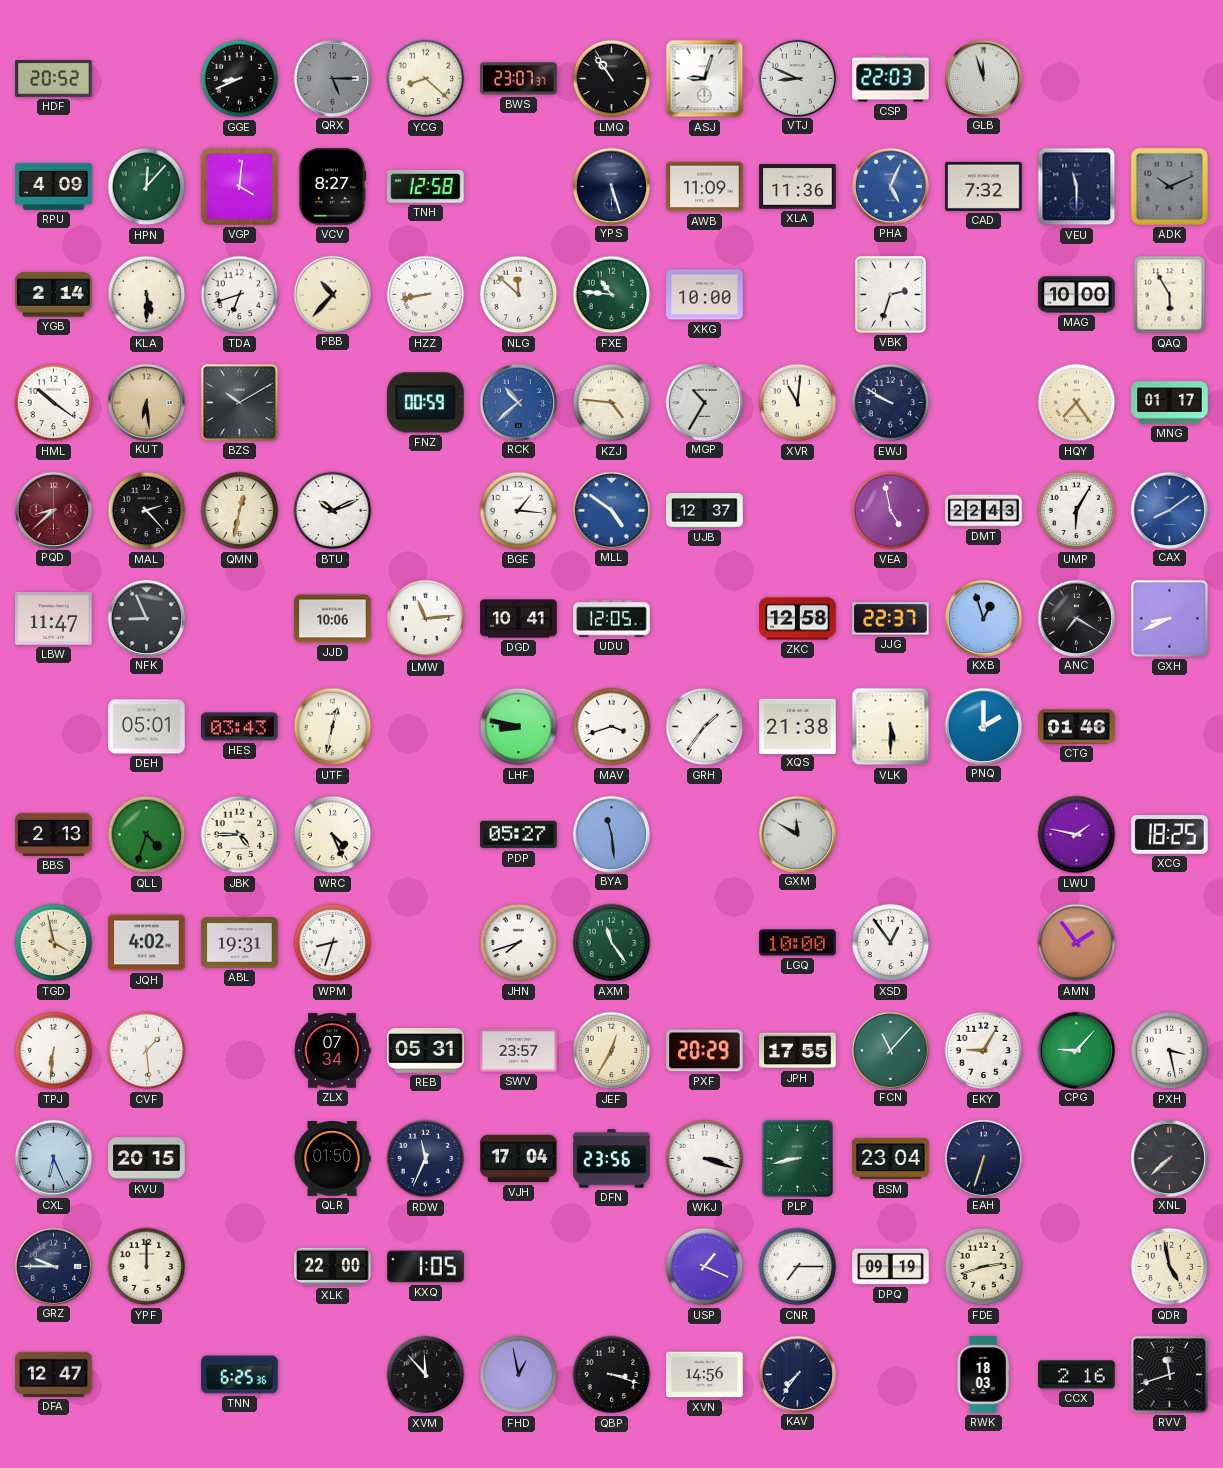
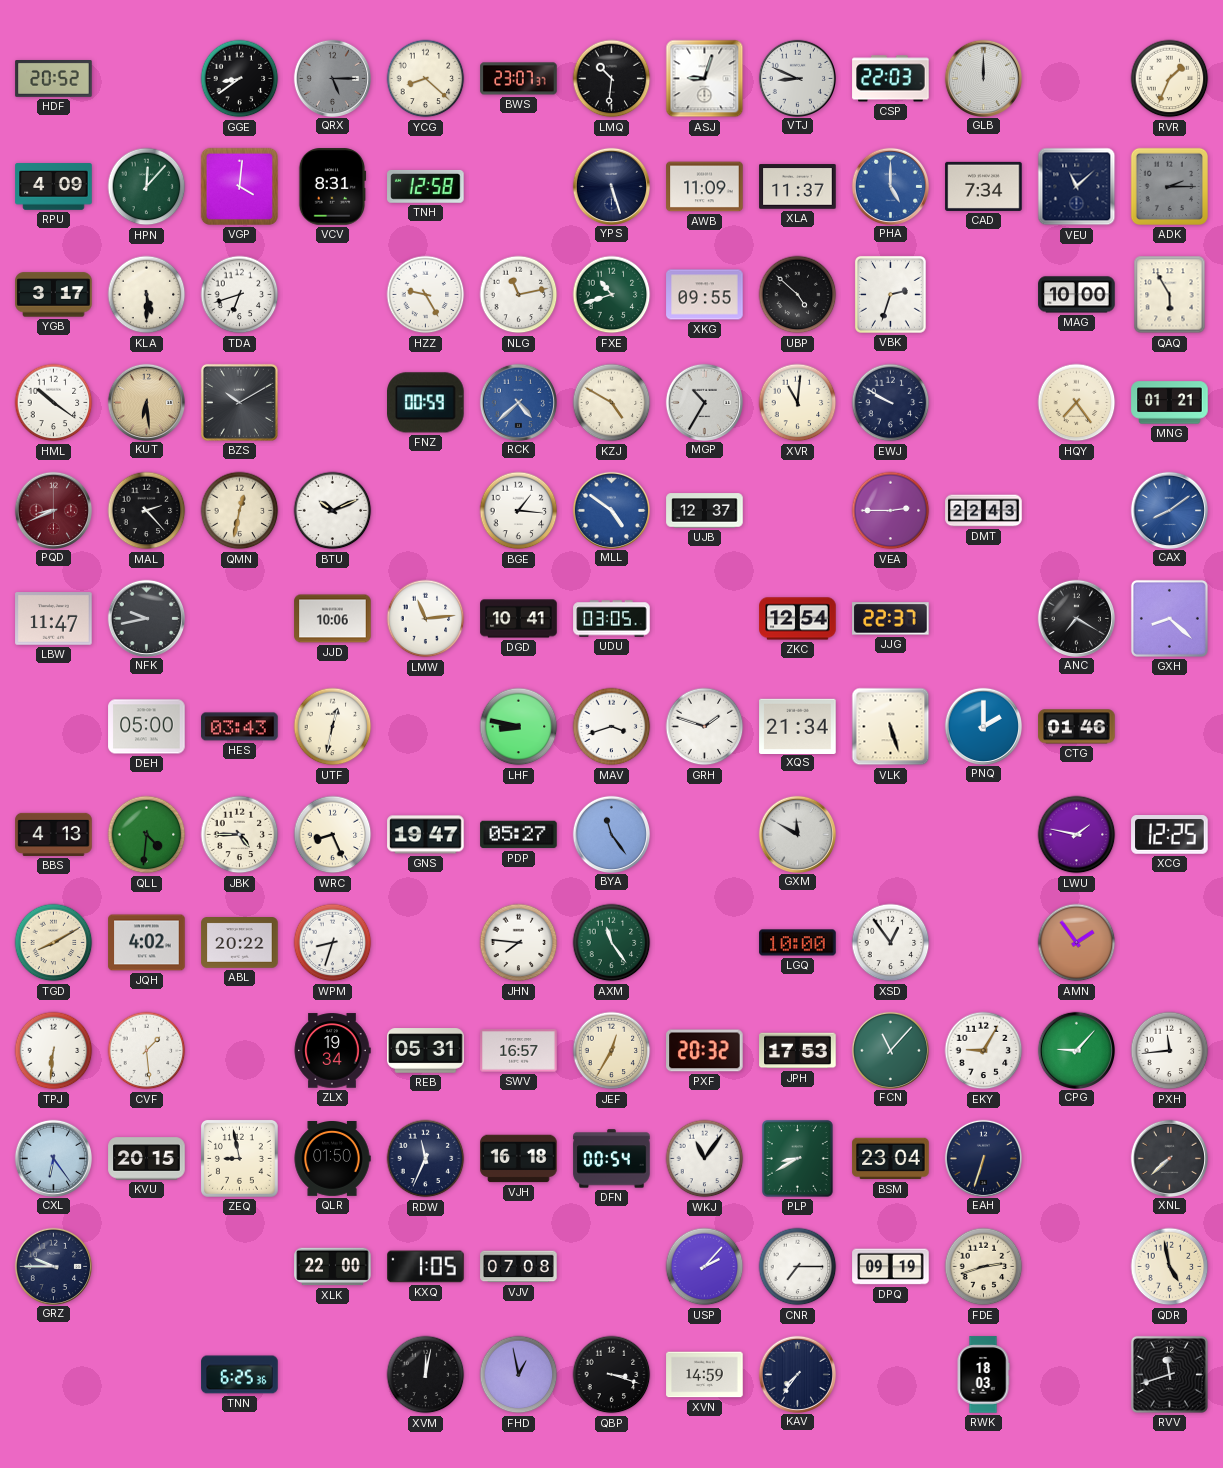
GGE: 8:41 -> 8:39 (240, 79)
LMQ: 10:54 -> 10:31 (612, 79)
GLB: 11:57 -> 12:00 (983, 78)
RVR: none -> 1:34 (1170, 79)
VCV: 8:27 -> 8:31 (332, 187)
XLA: 11:36 -> 11:37 (798, 187)
PHA: 5:04 -> 5:00 (890, 186)
CAD: 7:32 -> 7:34 (984, 186)
VEU: 11:30 -> 11:08 (1077, 187)
ADK: 10:11 -> 2:15 (1169, 186)
YGB: 2:14 -> 3:17 (54, 295)
PBB: 10:37 -> none (332, 294)
HZZ: 8:43 -> 9:25 (426, 295)
NLG: 11:52 -> 11:13 (519, 295)
FXE: 10:46 -> 10:42 (612, 295)
XKG: 10:00 -> 09:55 (705, 295)
UBP: none -> 4:52 (798, 295)
RCK: 10:38 -> 4:38 (518, 402)
KZJ: 4:46 -> 4:50 (612, 403)
MNG: 01:17 -> 01:21 (1170, 403)
PQD: 8:38 -> 8:41 (53, 510)
VEA: 4:58 -> 2:45 (891, 511)
UMP: 6:05 -> none (1077, 511)
NFK: 8:56 -> 9:43 (146, 618)
UDU: 12:05 -> 03:05 (612, 619)
ZKC: 12:58 -> 12:54 (798, 619)
KXB: 12:57 -> none (983, 618)
GXH: 8:41 -> 8:22 (1169, 618)
DEH: 05:01 -> 05:00 (147, 727)
GRH: 1:36 -> 1:48 (705, 727)
XQS: 21:38 -> 21:34 (798, 726)
VLK: 5:30 -> 5:27 (891, 727)
BBS: 2:13 -> 4:13 (54, 834)
QLL: 4:33 -> 4:31 (147, 835)
WRC: 4:26 -> 8:26 (333, 835)
GNS: none -> 19:47 (426, 835)
BYA: 11:29 -> 11:24 (611, 834)
XCG: 18:25 -> 12:25 (1170, 835)
TGD: 3:58 -> 8:10 (54, 943)
ABL: 19:31 -> 20:22 (240, 943)
JHN: 7:42 -> 7:46 (519, 943)
ZLX: 07:34 -> 19:34 (332, 1051)
SWV: 23:57 -> 16:57 (519, 1051)
PXF: 20:29 -> 20:32 (705, 1051)
JPH: 17:55 -> 17:53 (798, 1051)
PXH: 3:28 -> 11:44 (1170, 1051)
CXL: 6:26 -> 6:24 (53, 1158)
ZEQ: none -> 8:58 (240, 1159)
VJH: 17:04 -> 16:18 (519, 1159)
DFN: 23:56 -> 00:54 (612, 1159)
WKJ: 3:18 -> 11:06 (705, 1159)
PLP: 8:43 -> 8:40 (797, 1158)
YPF: 12:00 -> none (147, 1267)
VJV: none -> 07:08 (519, 1267)
USP: 1:19 -> 2:07 (705, 1267)
DFA: 12:47 -> none (54, 1374)
XVM: 11:53 -> 12:02 (426, 1375)
XVN: 14:56 -> 14:59 (705, 1375)
CCX: 2:16 -> none (1077, 1375)
